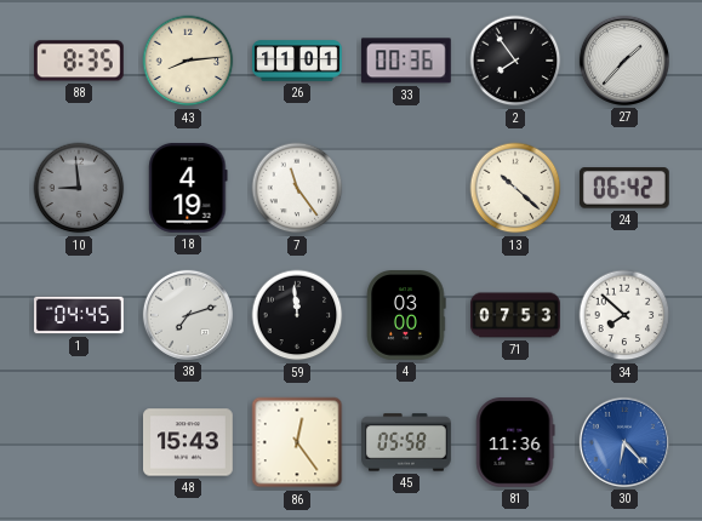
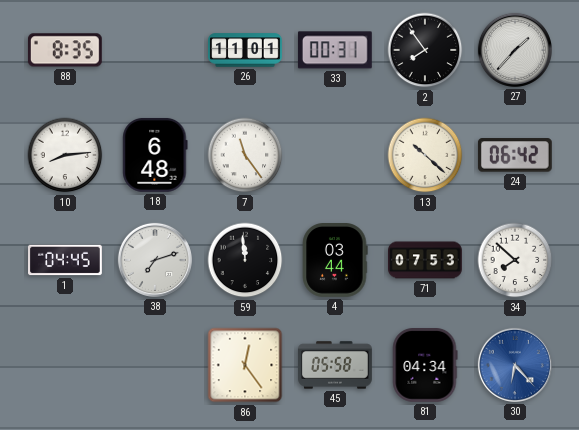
43: 8:14 -> none (188, 61)
33: 00:36 -> 00:31 (335, 50)
10: 8:59 -> 8:14 (65, 155)
10 dial: grey -> white (65, 155)
18: 4:19 -> 6:48 (155, 155)
4: 03:00 -> 03:44 (335, 261)
48: 15:43 -> none (189, 442)
81: 11:36 -> 04:34 (425, 366)
